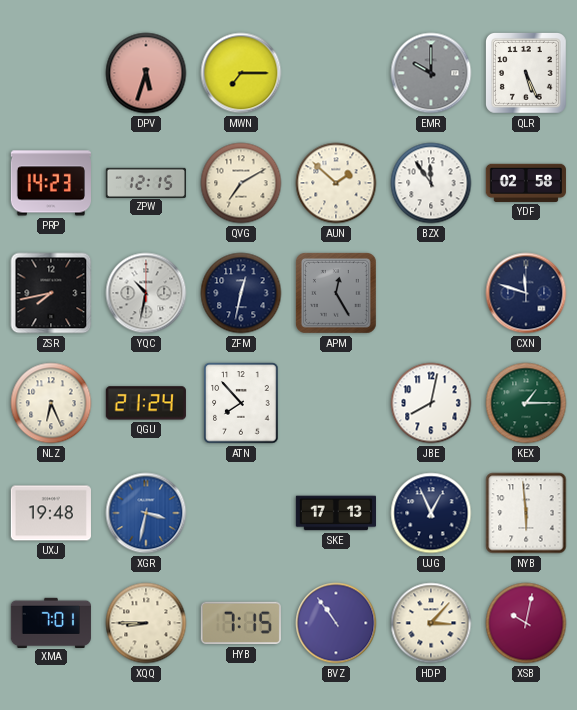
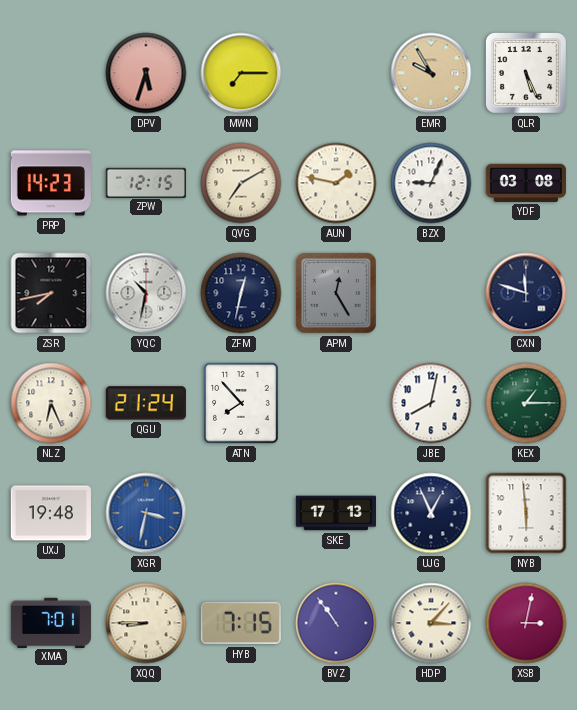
EMR: 10:00 -> 9:55 (431, 73)
EMR dial: grey -> champagne (431, 73)
AUN: 1:52 -> 1:47 (336, 183)
BZX: 11:54 -> 9:04 (431, 183)
YDF: 02:58 -> 03:08 (526, 183)
XSB: 10:02 -> 3:02 (526, 623)
